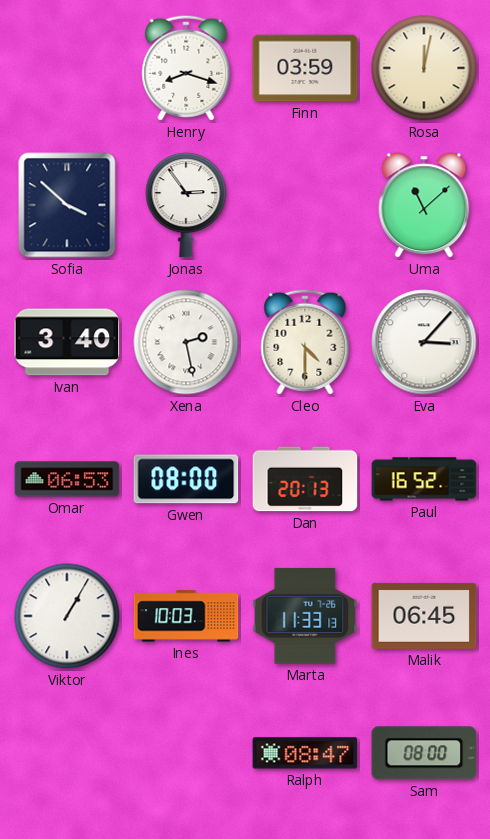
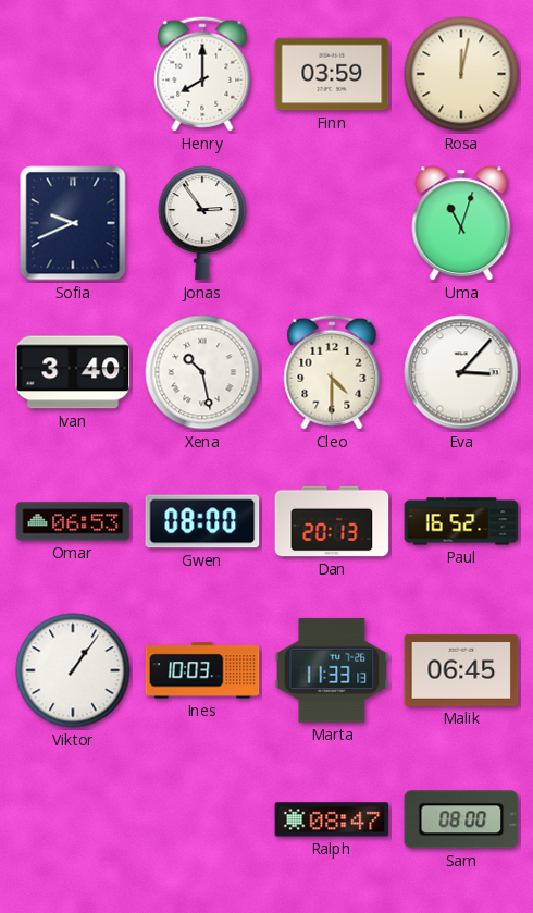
Henry: 8:18 -> 8:00 (202, 74)
Sofia: 3:52 -> 9:41 (73, 223)
Uma: 11:08 -> 11:03 (461, 223)
Xena: 2:28 -> 10:28 (202, 372)
Viktor: 1:05 -> 1:06 (73, 670)
